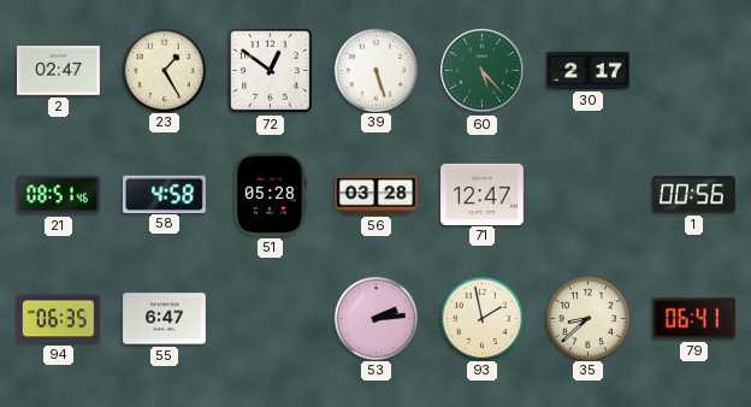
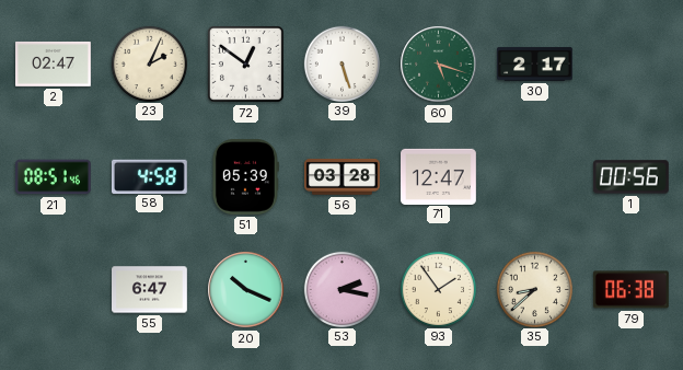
23: 1:25 -> 2:04 (149, 63)
60: 5:23 -> 5:18 (439, 65)
51: 05:28 -> 05:39 (245, 176)
94: 06:35 -> none (58, 319)
20: none -> 10:19 (246, 290)
53: 2:14 -> 2:17 (342, 289)
93: 1:58 -> 1:54 (438, 289)
79: 06:41 -> 06:38 (630, 290)
